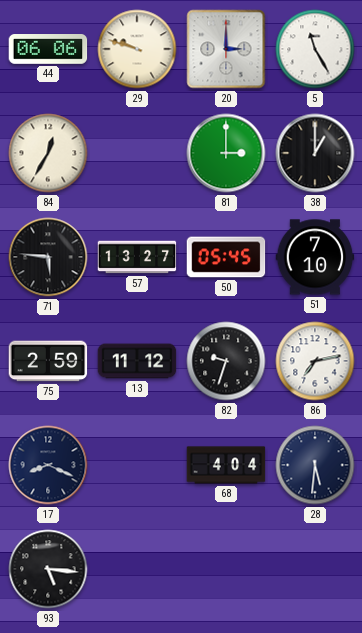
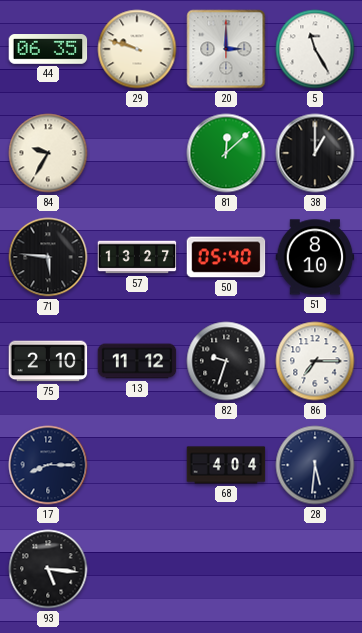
44: 06:06 -> 06:35 (48, 50)
84: 12:35 -> 9:35 (48, 153)
81: 3:00 -> 12:08 (226, 153)
50: 05:45 -> 05:40 (226, 257)
51: 7:10 -> 8:10 (315, 257)
75: 2:59 -> 2:10 (48, 361)
86: 7:13 -> 7:15 (315, 361)
17: 8:19 -> 8:15 (48, 465)
